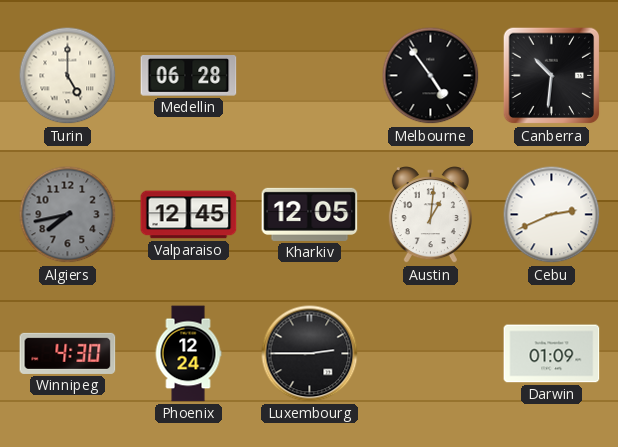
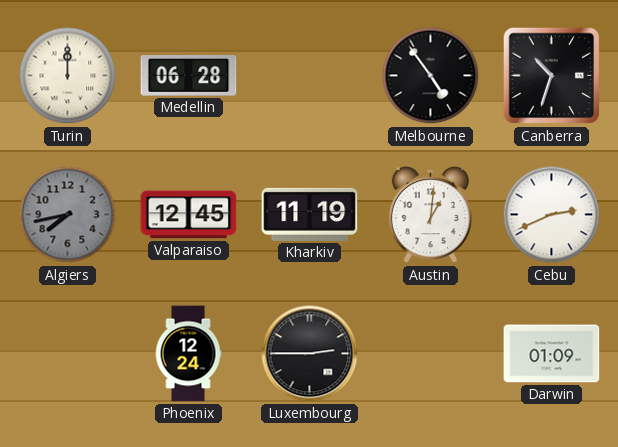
Turin: 5:00 -> 12:00 (68, 76)
Canberra: 10:31 -> 10:33 (552, 76)
Kharkiv: 12:05 -> 11:19 (310, 214)
Winnipeg: 4:30 -> none (68, 353)
